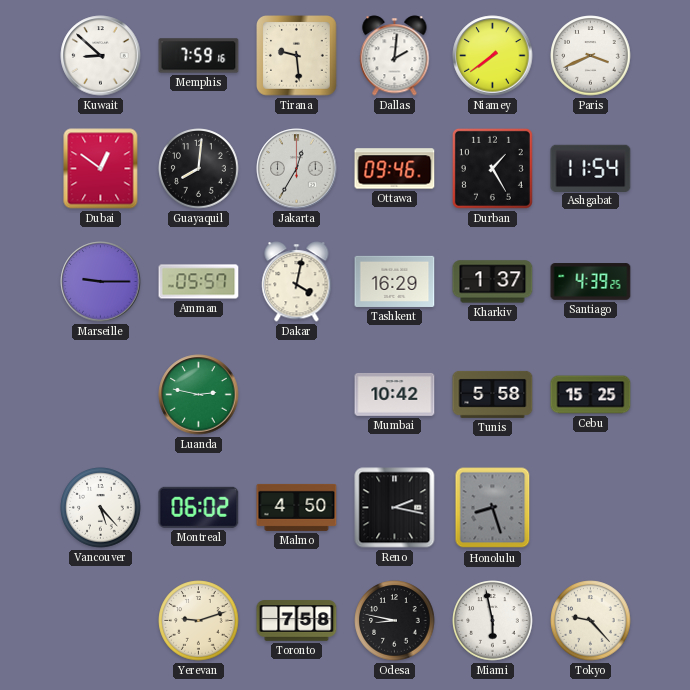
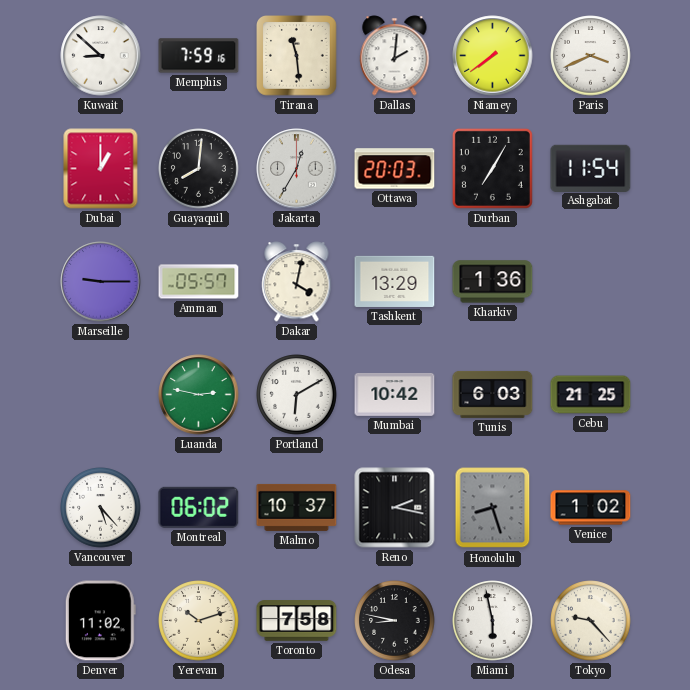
Tirana: 9:29 -> 11:29 (297, 56)
Dubai: 12:51 -> 1:00 (101, 169)
Ottawa: 09:46 -> 20:03 (395, 169)
Durban: 1:25 -> 7:05 (492, 168)
Tashkent: 16:29 -> 13:29 (395, 281)
Kharkiv: 1:37 -> 1:36 (493, 282)
Santiago: 4:39 -> none (591, 282)
Portland: none -> 6:10 (297, 395)
Tunis: 5:58 -> 6:03 (493, 394)
Cebu: 15:25 -> 21:25 (591, 395)
Malmo: 4:50 -> 10:37 (297, 507)
Venice: none -> 1:02 (591, 508)
Denver: none -> 11:02 (100, 621)
Yerevan: 9:12 -> 10:12 (199, 621)
